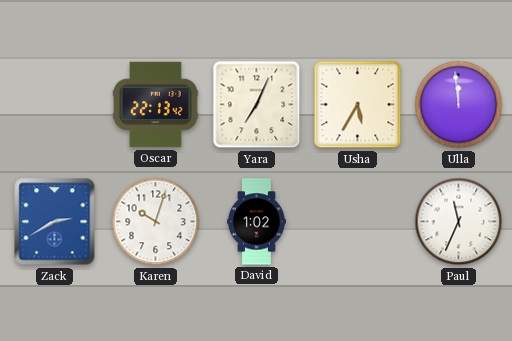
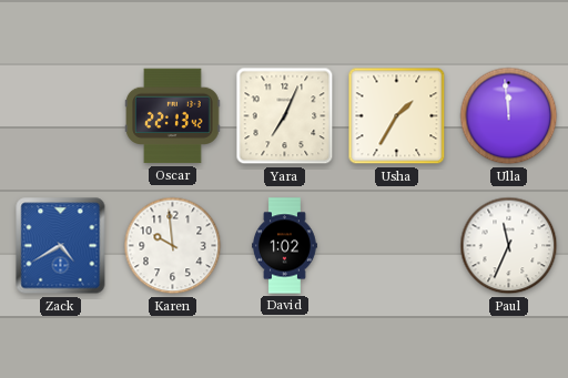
Usha: 5:35 -> 1:35 (397, 116)
Zack: 2:40 -> 4:40 (61, 246)
Karen: 10:03 -> 9:59 (173, 246)
